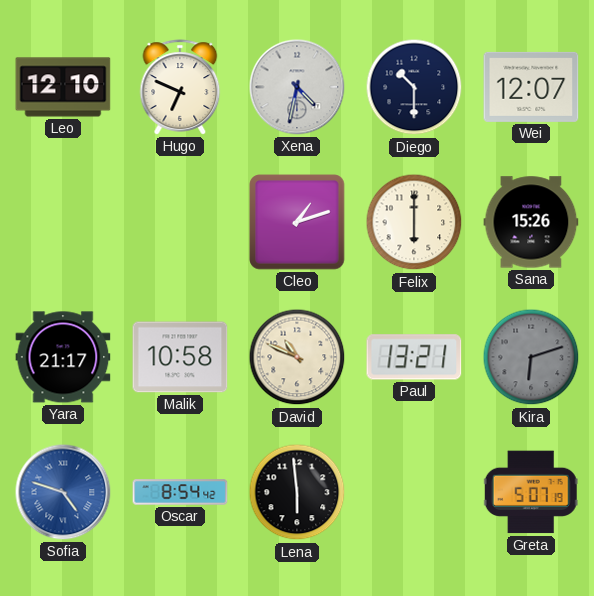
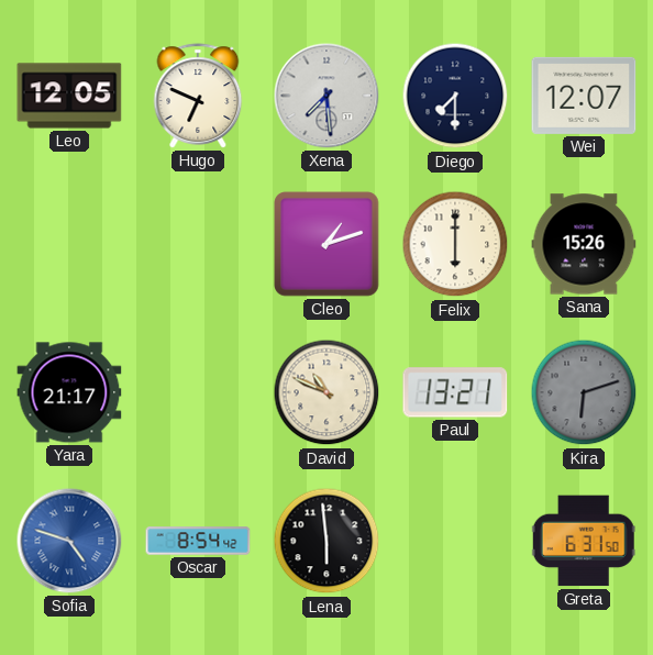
Leo: 12:10 -> 12:05 (69, 96)
Xena: 4:32 -> 7:29 (326, 96)
Diego: 10:30 -> 7:30 (455, 96)
Malik: 10:58 -> none (180, 357)
Greta: 5:07 -> 6:31 (584, 541)
